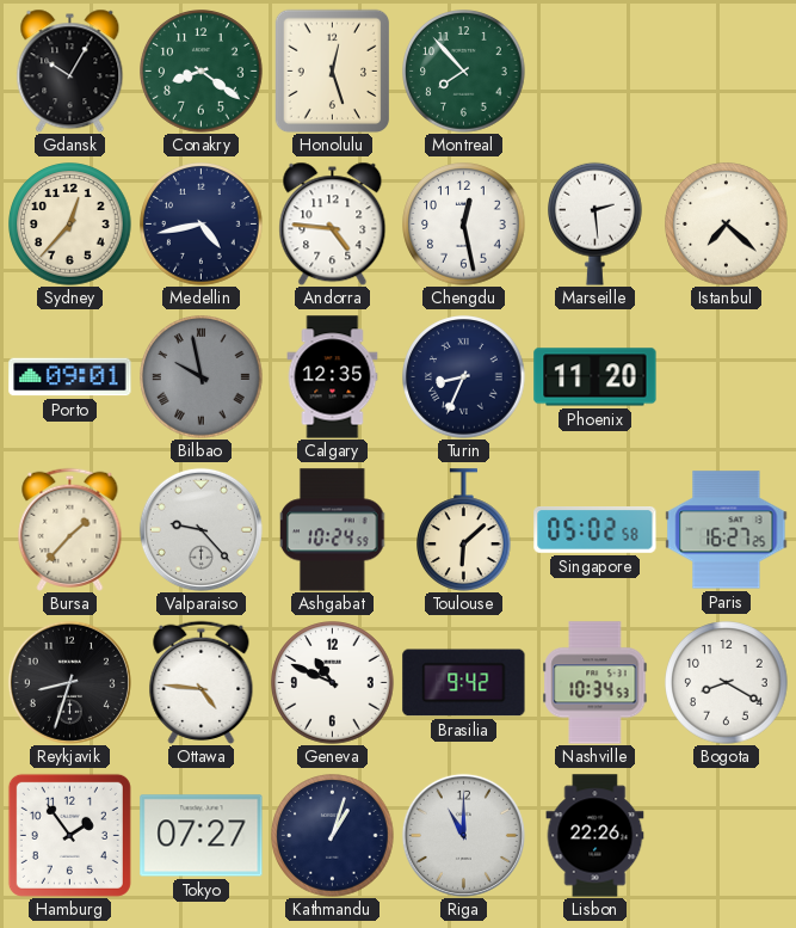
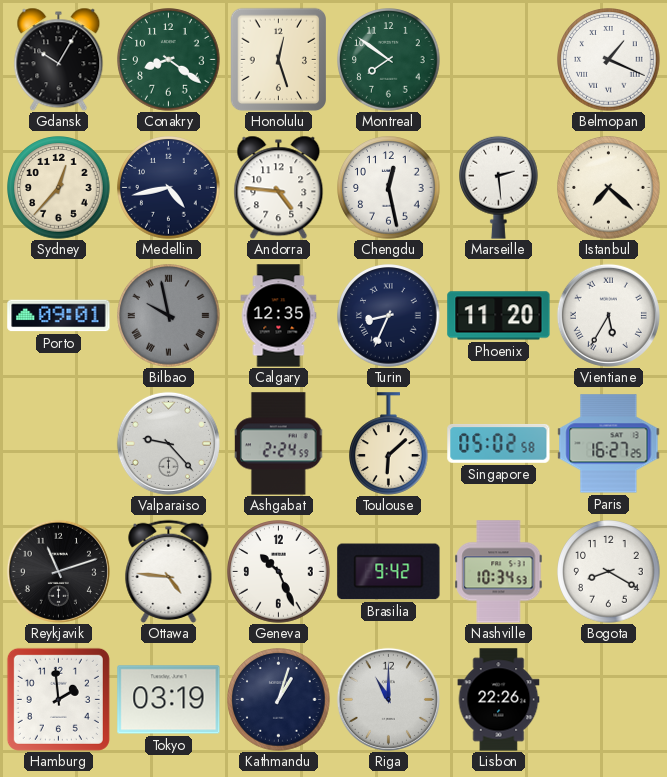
Montreal: 7:53 -> 7:51 (389, 60)
Belmopan: none -> 1:19 (609, 60)
Vientiane: none -> 5:35 (608, 315)
Bursa: 1:37 -> none (70, 529)
Ashgabat: 10:24 -> 2:24 (280, 444)
Reykjavik: 8:33 -> 11:12 (58, 571)
Geneva: 10:49 -> 10:26 (279, 572)
Hamburg: 1:54 -> 1:59 (58, 699)
Tokyo: 07:27 -> 03:19 (169, 700)
